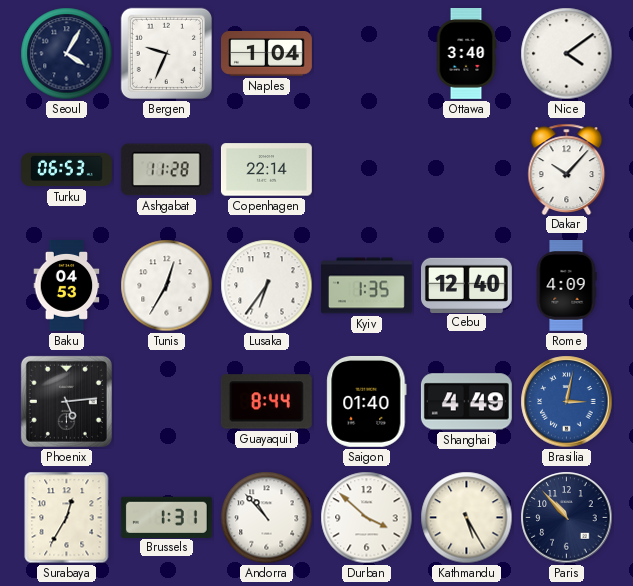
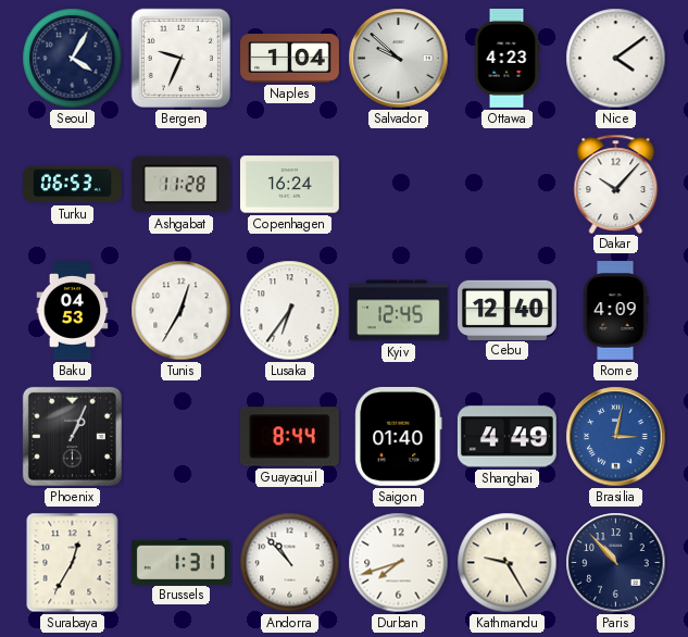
Salvador: none -> 9:52 (399, 59)
Ottawa: 3:40 -> 4:23 (506, 59)
Copenhagen: 22:14 -> 16:24 (290, 185)
Kyiv: 1:35 -> 12:45 (399, 311)
Phoenix: 5:14 -> 1:04 (72, 436)
Durban: 3:52 -> 7:42 (399, 563)
Kathmandu: 5:25 -> 9:25 (508, 563)
